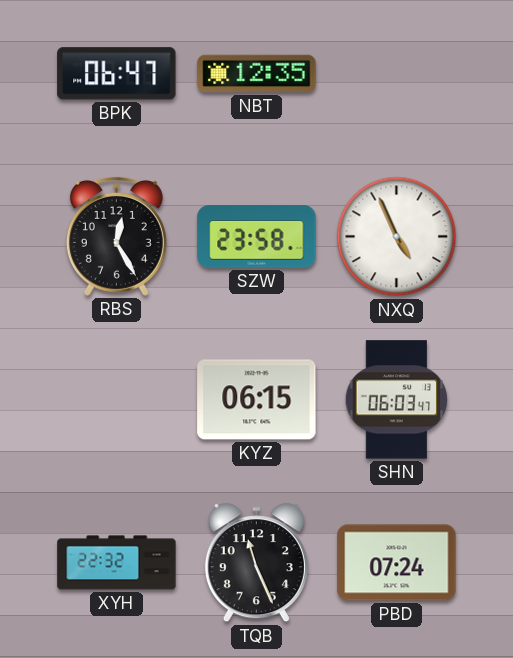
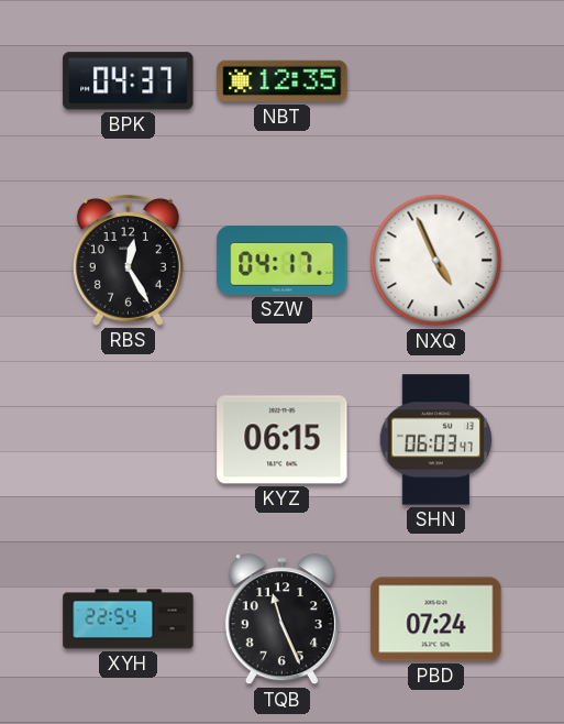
BPK: 06:47 -> 04:37 (129, 81)
SZW: 23:58 -> 04:17 (283, 261)
XYH: 22:32 -> 22:54 (129, 619)
